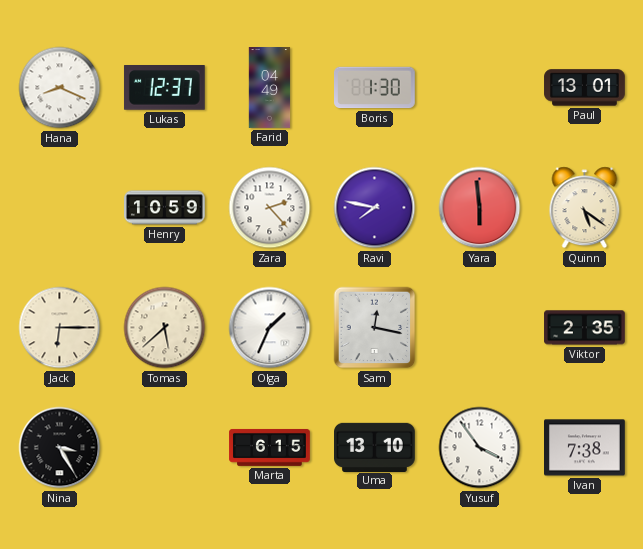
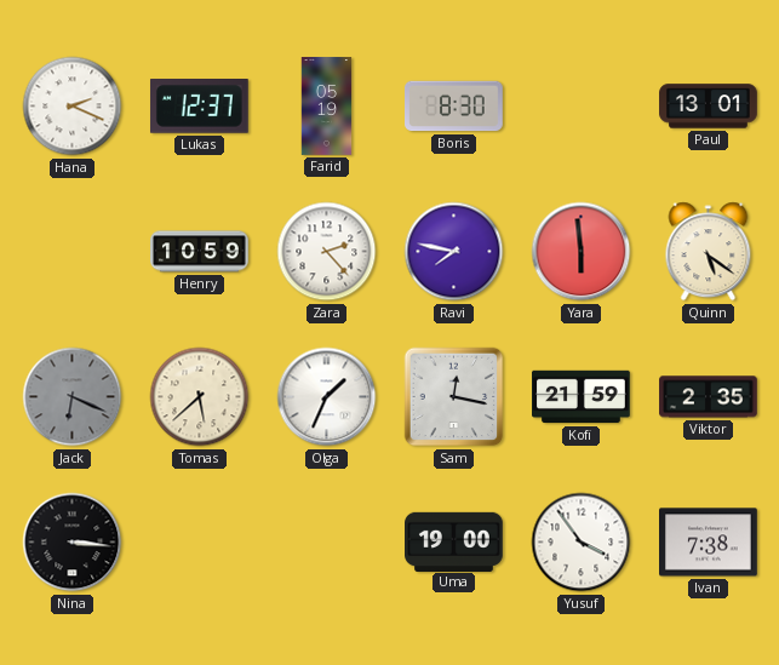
Hana: 8:19 -> 2:19 (73, 107)
Farid: 04:49 -> 05:19 (327, 107)
Boris: 1:30 -> 8:30 (454, 107)
Jack: 6:15 -> 6:19 (73, 397)
Jack dial: cream -> grey (73, 397)
Kofi: none -> 21:59 (582, 397)
Nina: 3:25 -> 3:16 (73, 543)
Marta: 6:15 -> none (270, 448)
Uma: 13:10 -> 19:00 (454, 541)
